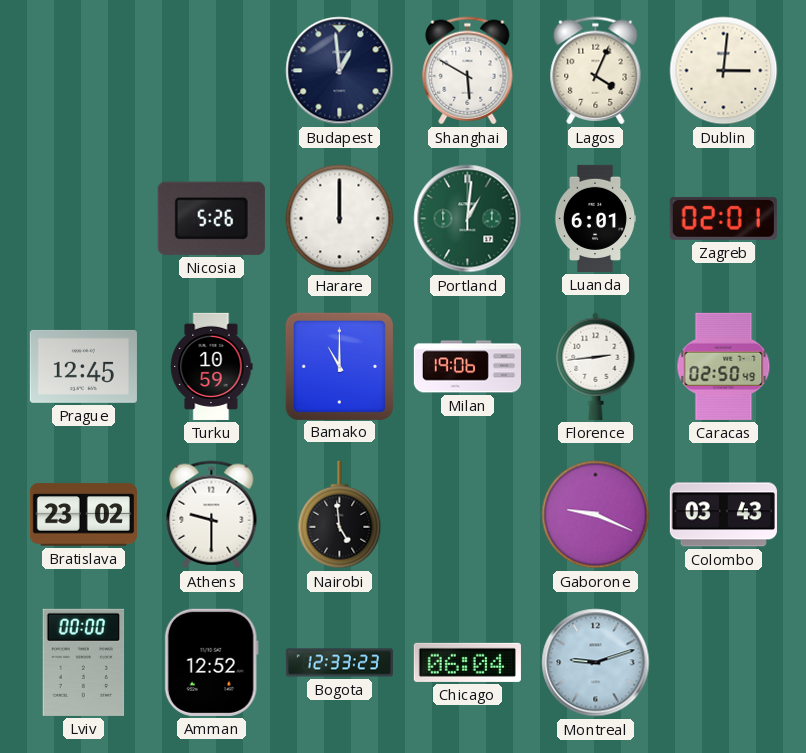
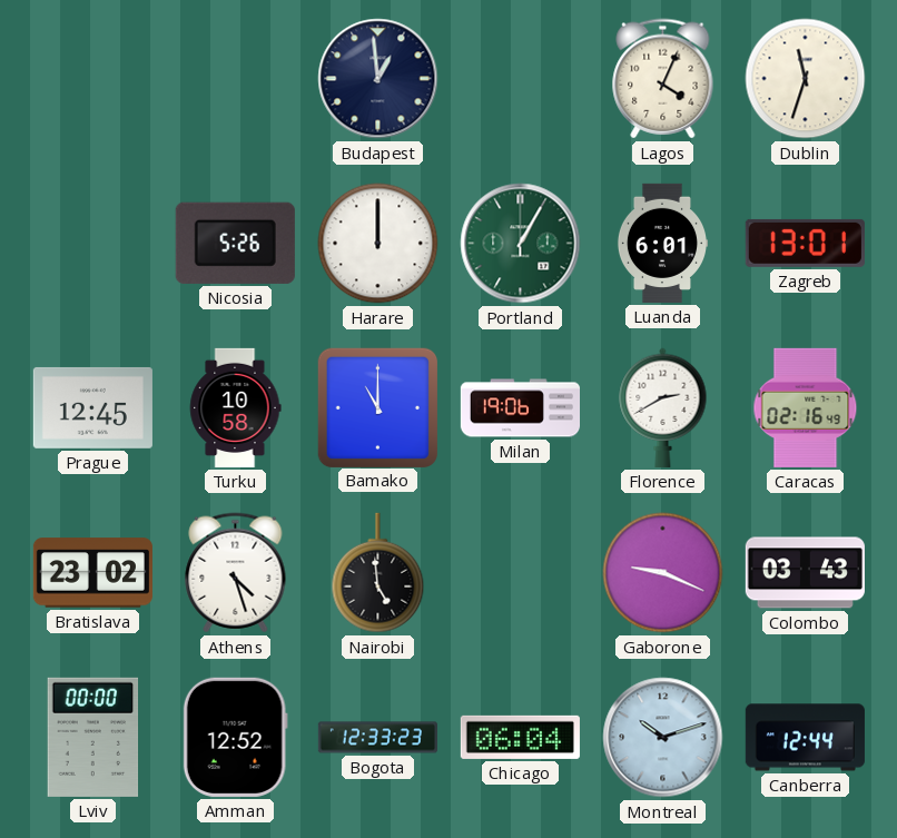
Shanghai: 5:50 -> none (468, 71)
Dublin: 3:01 -> 11:33 (806, 79)
Portland: 1:01 -> 1:05 (521, 244)
Zagreb: 02:01 -> 13:01 (805, 243)
Turku: 10:59 -> 10:58 (235, 407)
Florence: 2:44 -> 2:40 (663, 407)
Caracas: 02:50 -> 02:16 (806, 407)
Athens: 9:30 -> 4:27 (236, 573)
Montreal: 9:12 -> 10:12 (663, 738)
Canberra: none -> 12:44 (805, 738)
